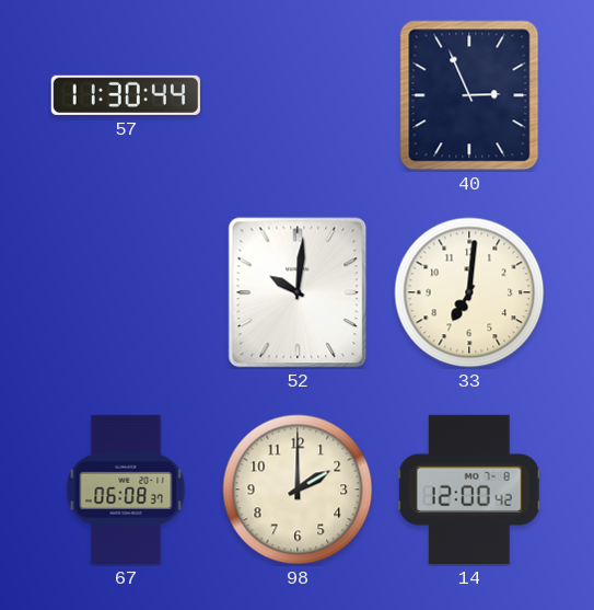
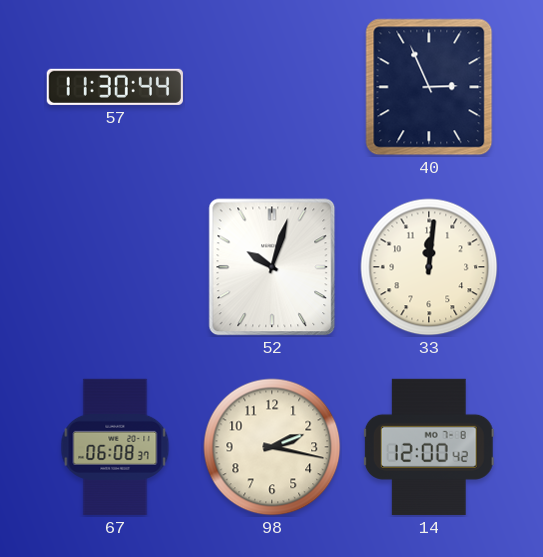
52: 10:01 -> 10:03 (272, 267)
33: 7:01 -> 12:01 (429, 267)
98: 2:00 -> 2:17 (272, 447)
